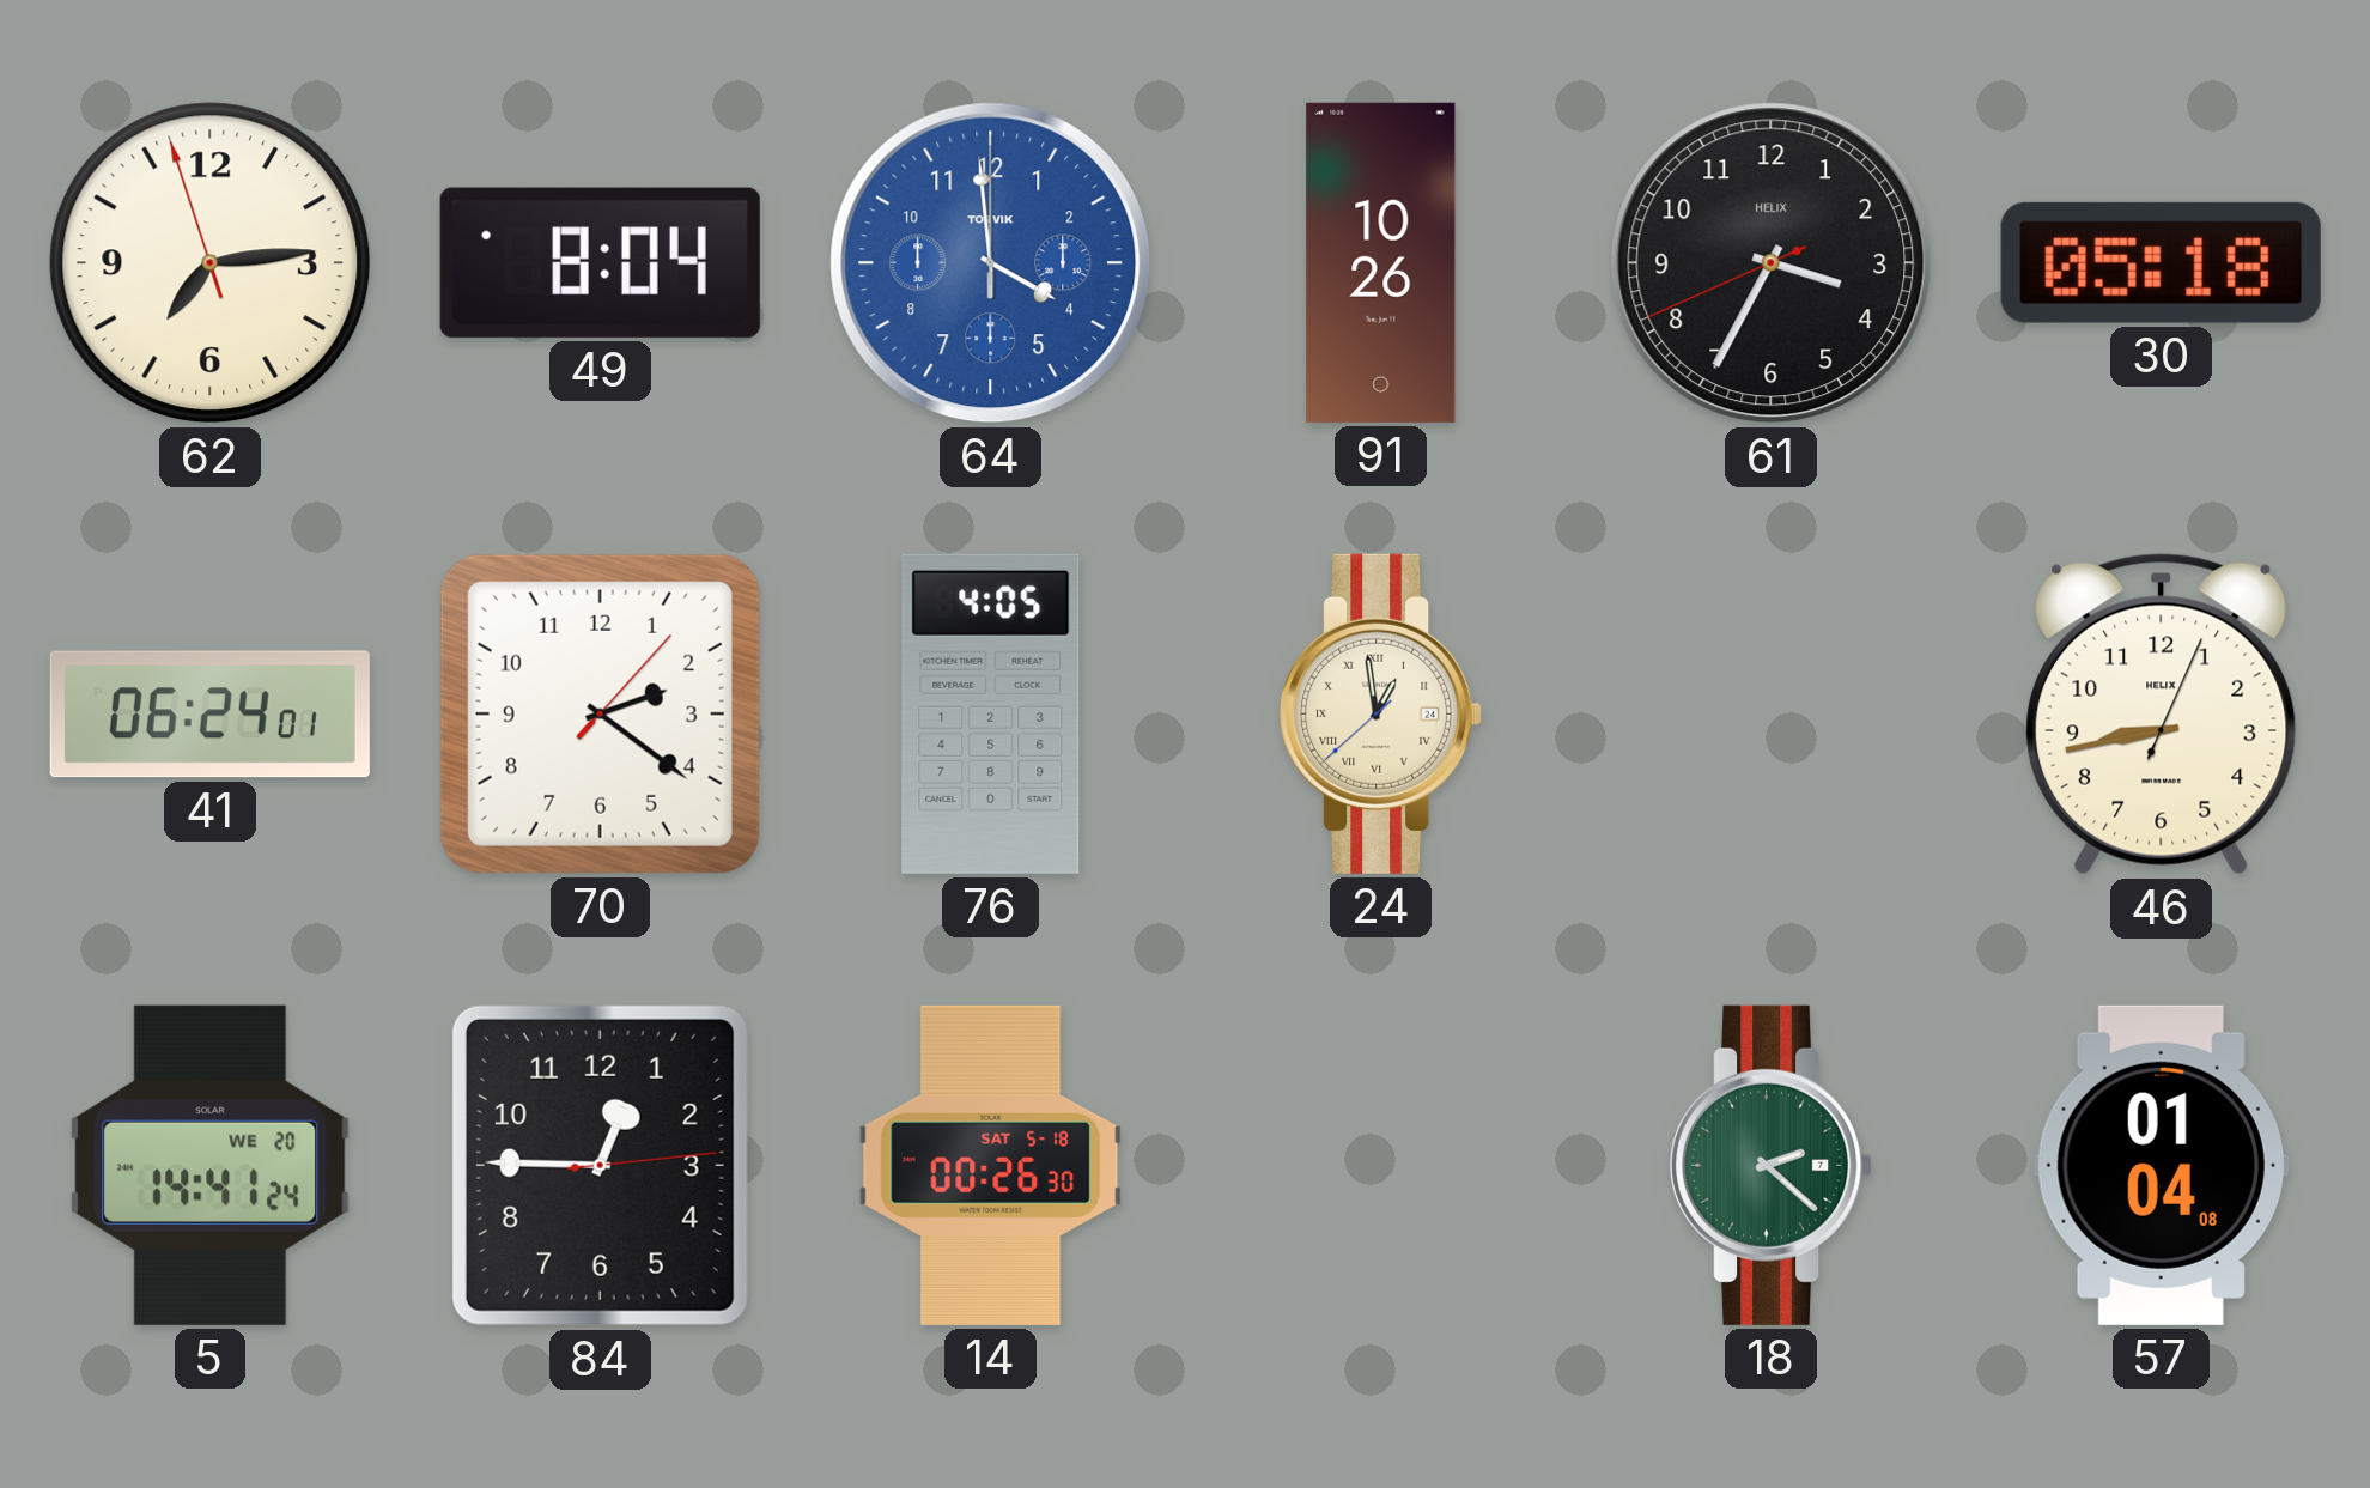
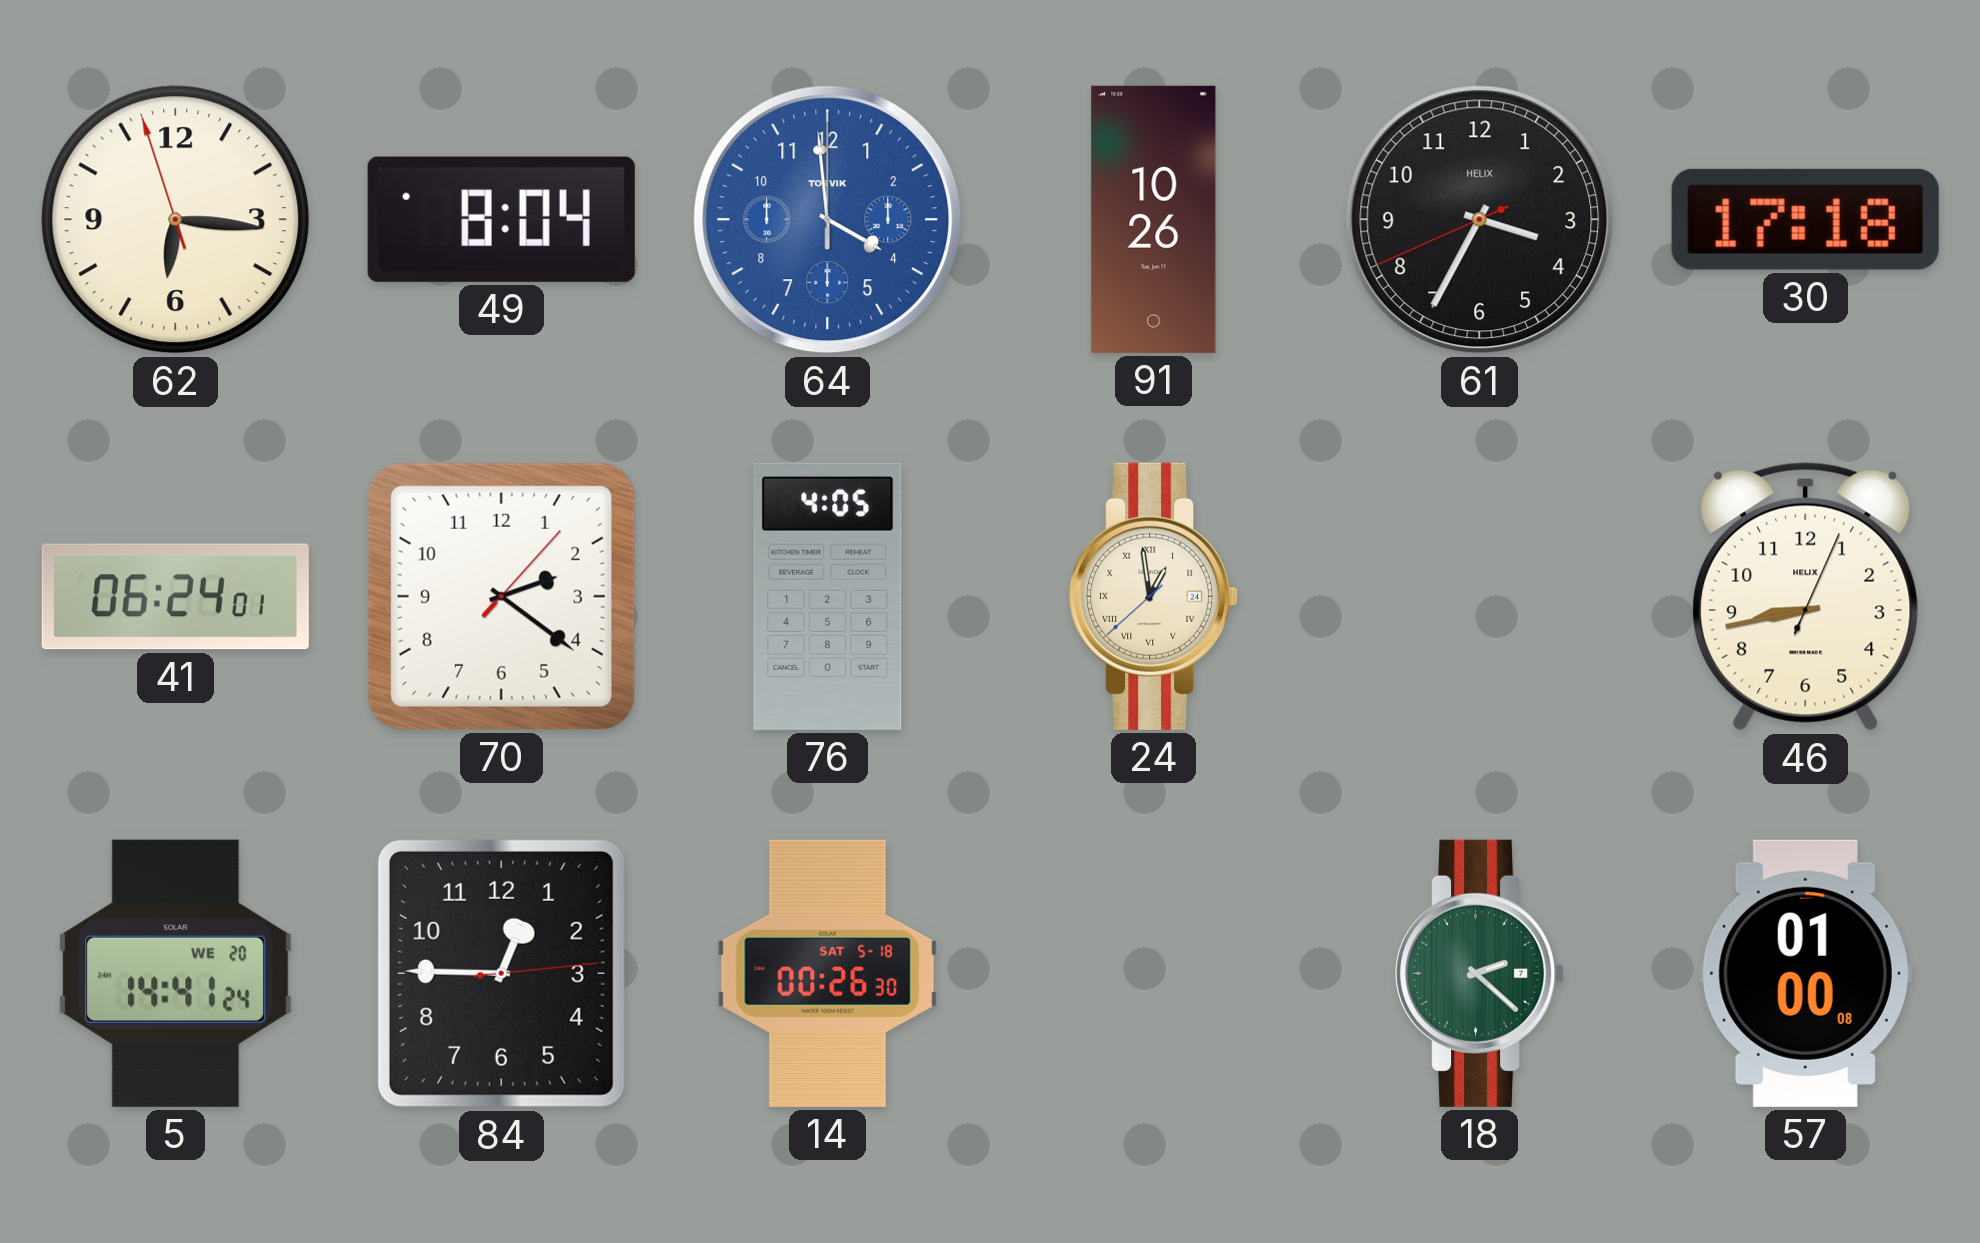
62: 7:13 -> 6:15 (176, 220)
30: 05:18 -> 17:18 (1805, 219)
57: 01:04 -> 01:00 (1805, 973)
